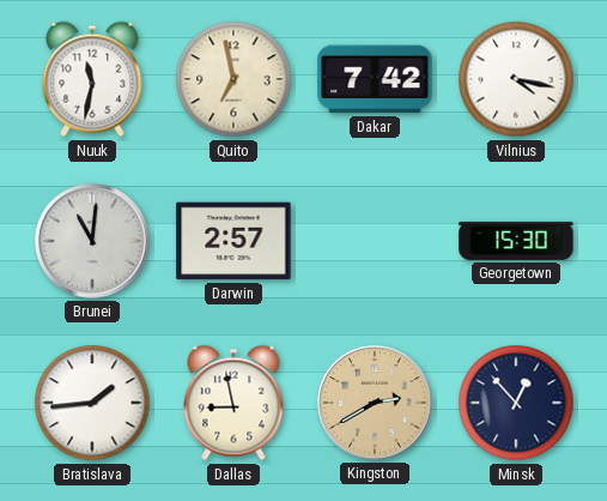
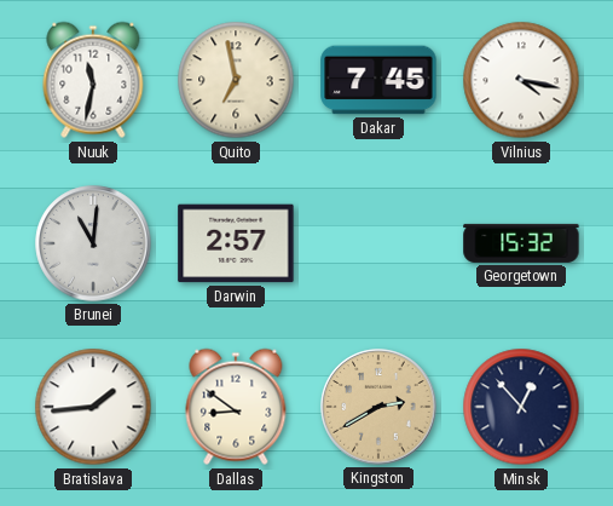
Dakar: 7:42 -> 7:45 (378, 80)
Georgetown: 15:30 -> 15:32 (521, 243)
Dallas: 8:58 -> 8:51 (236, 407)
